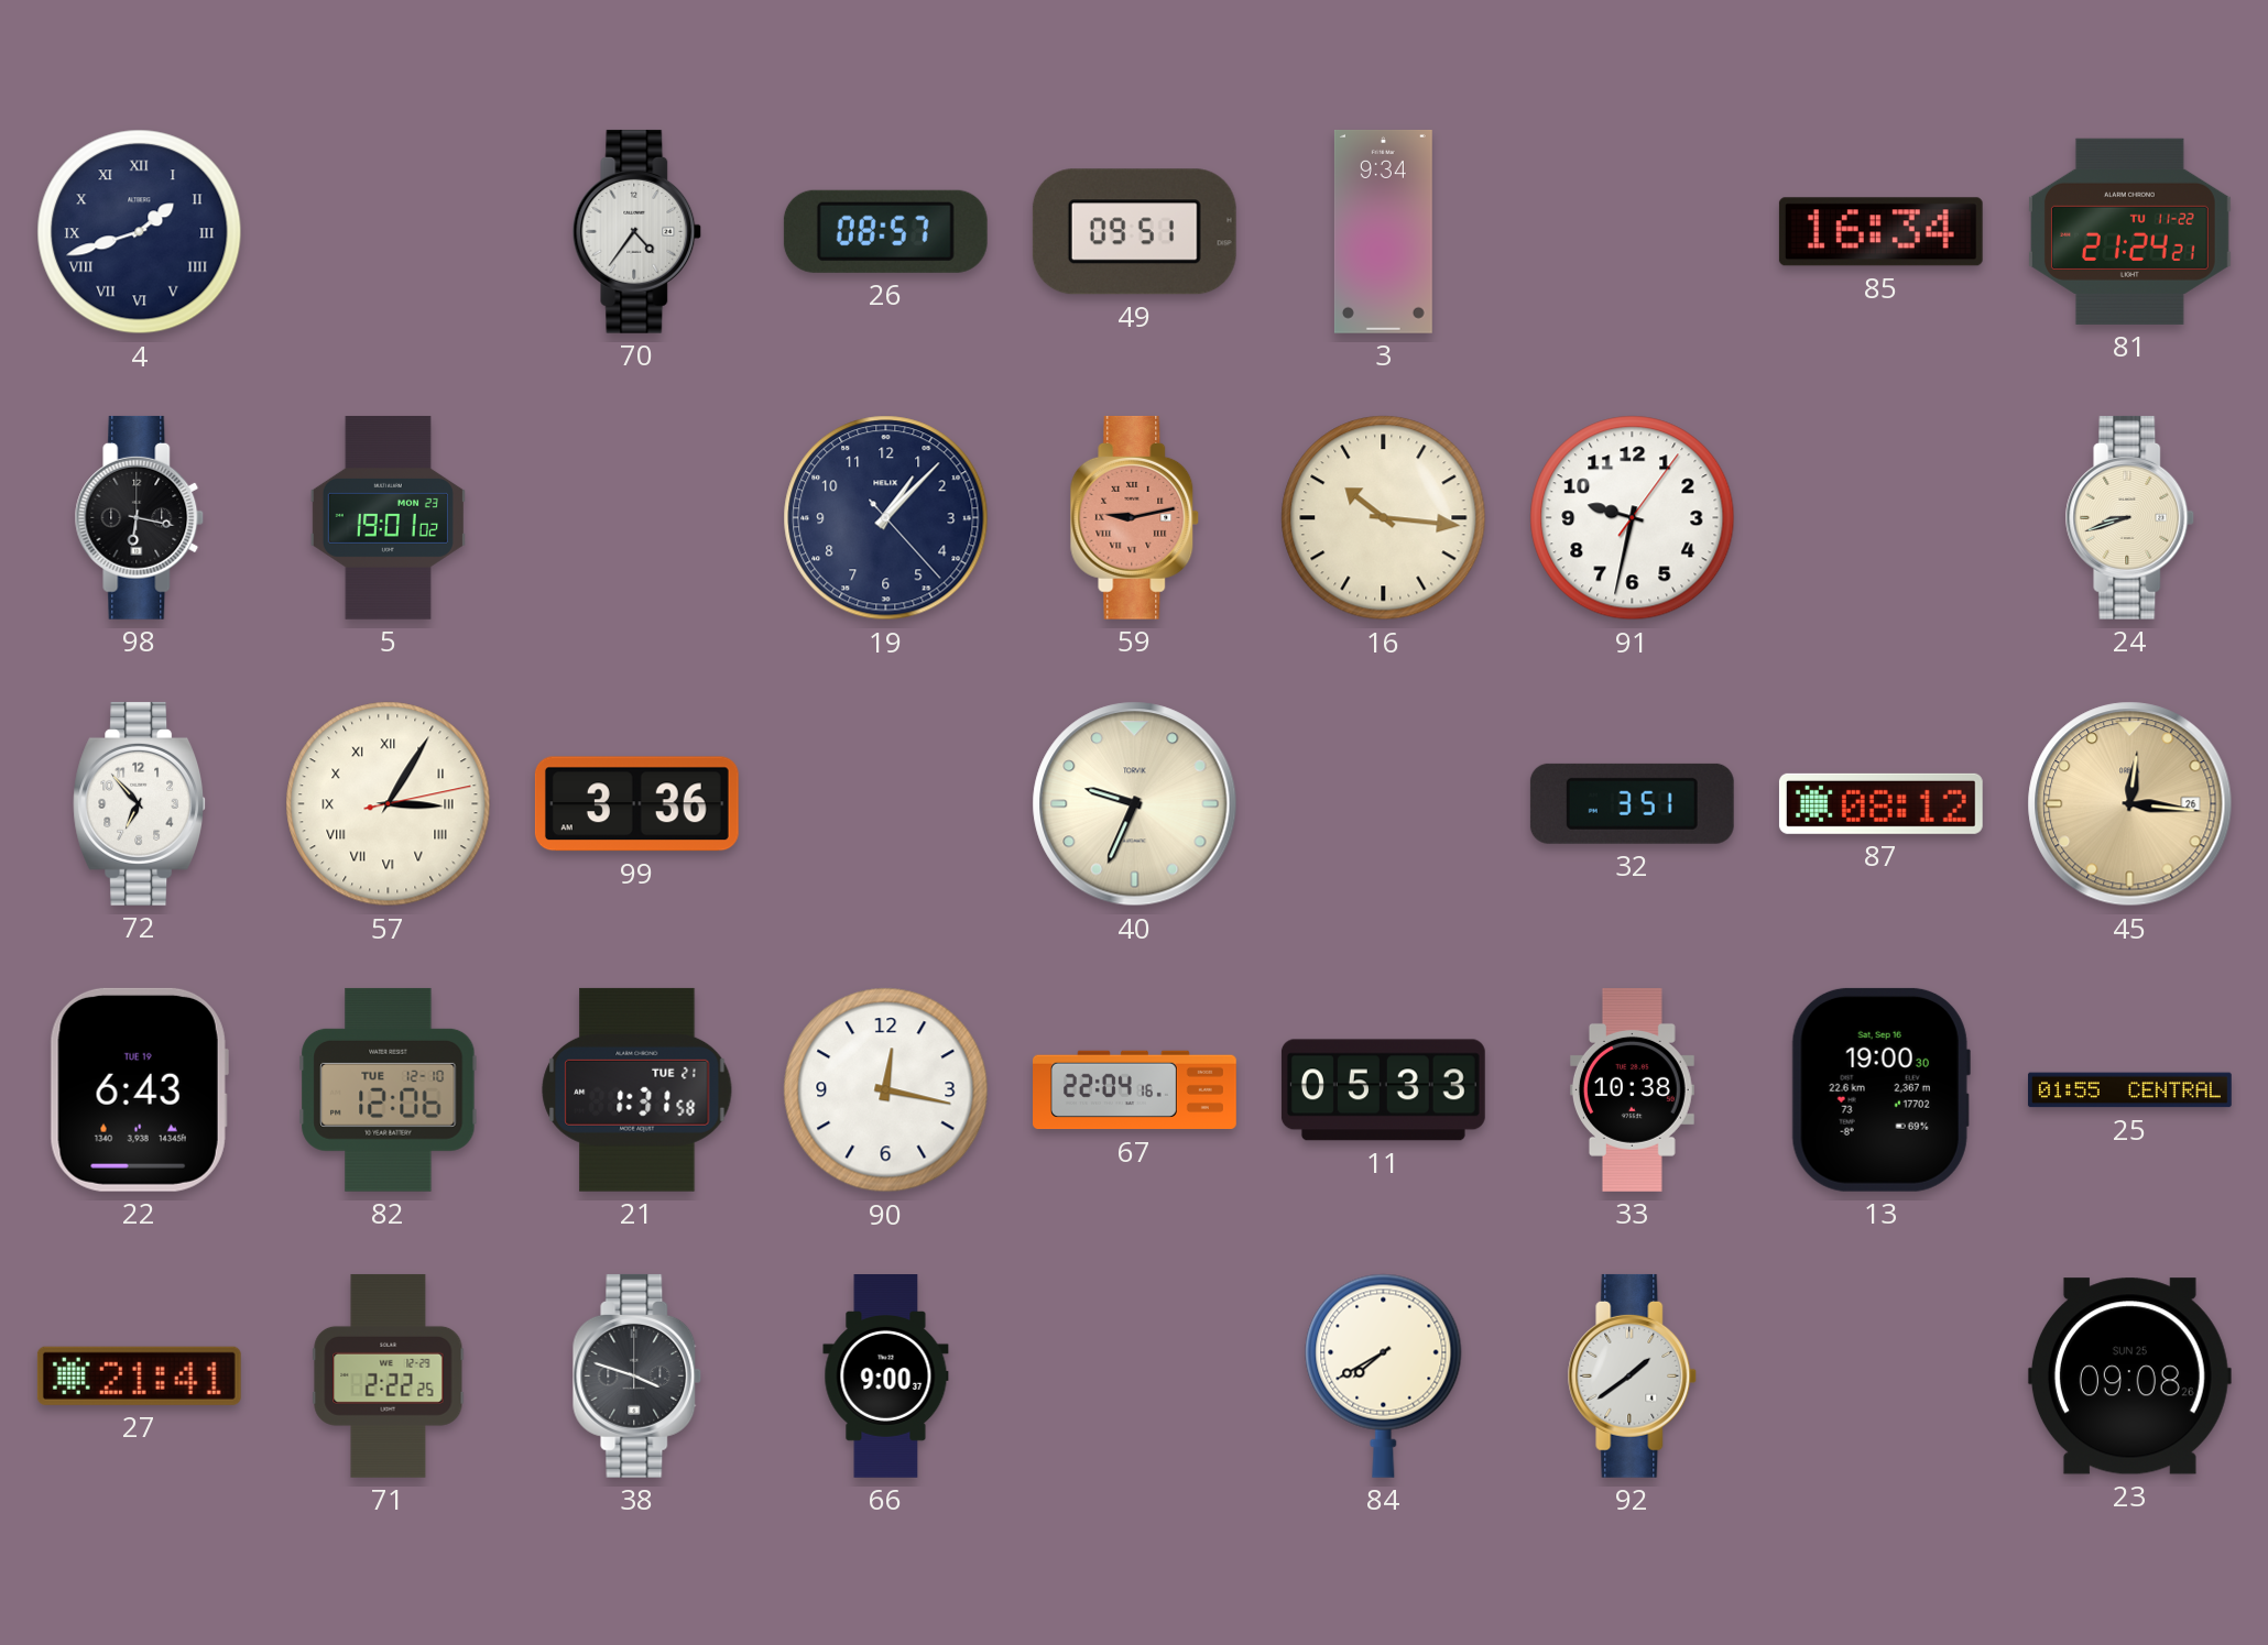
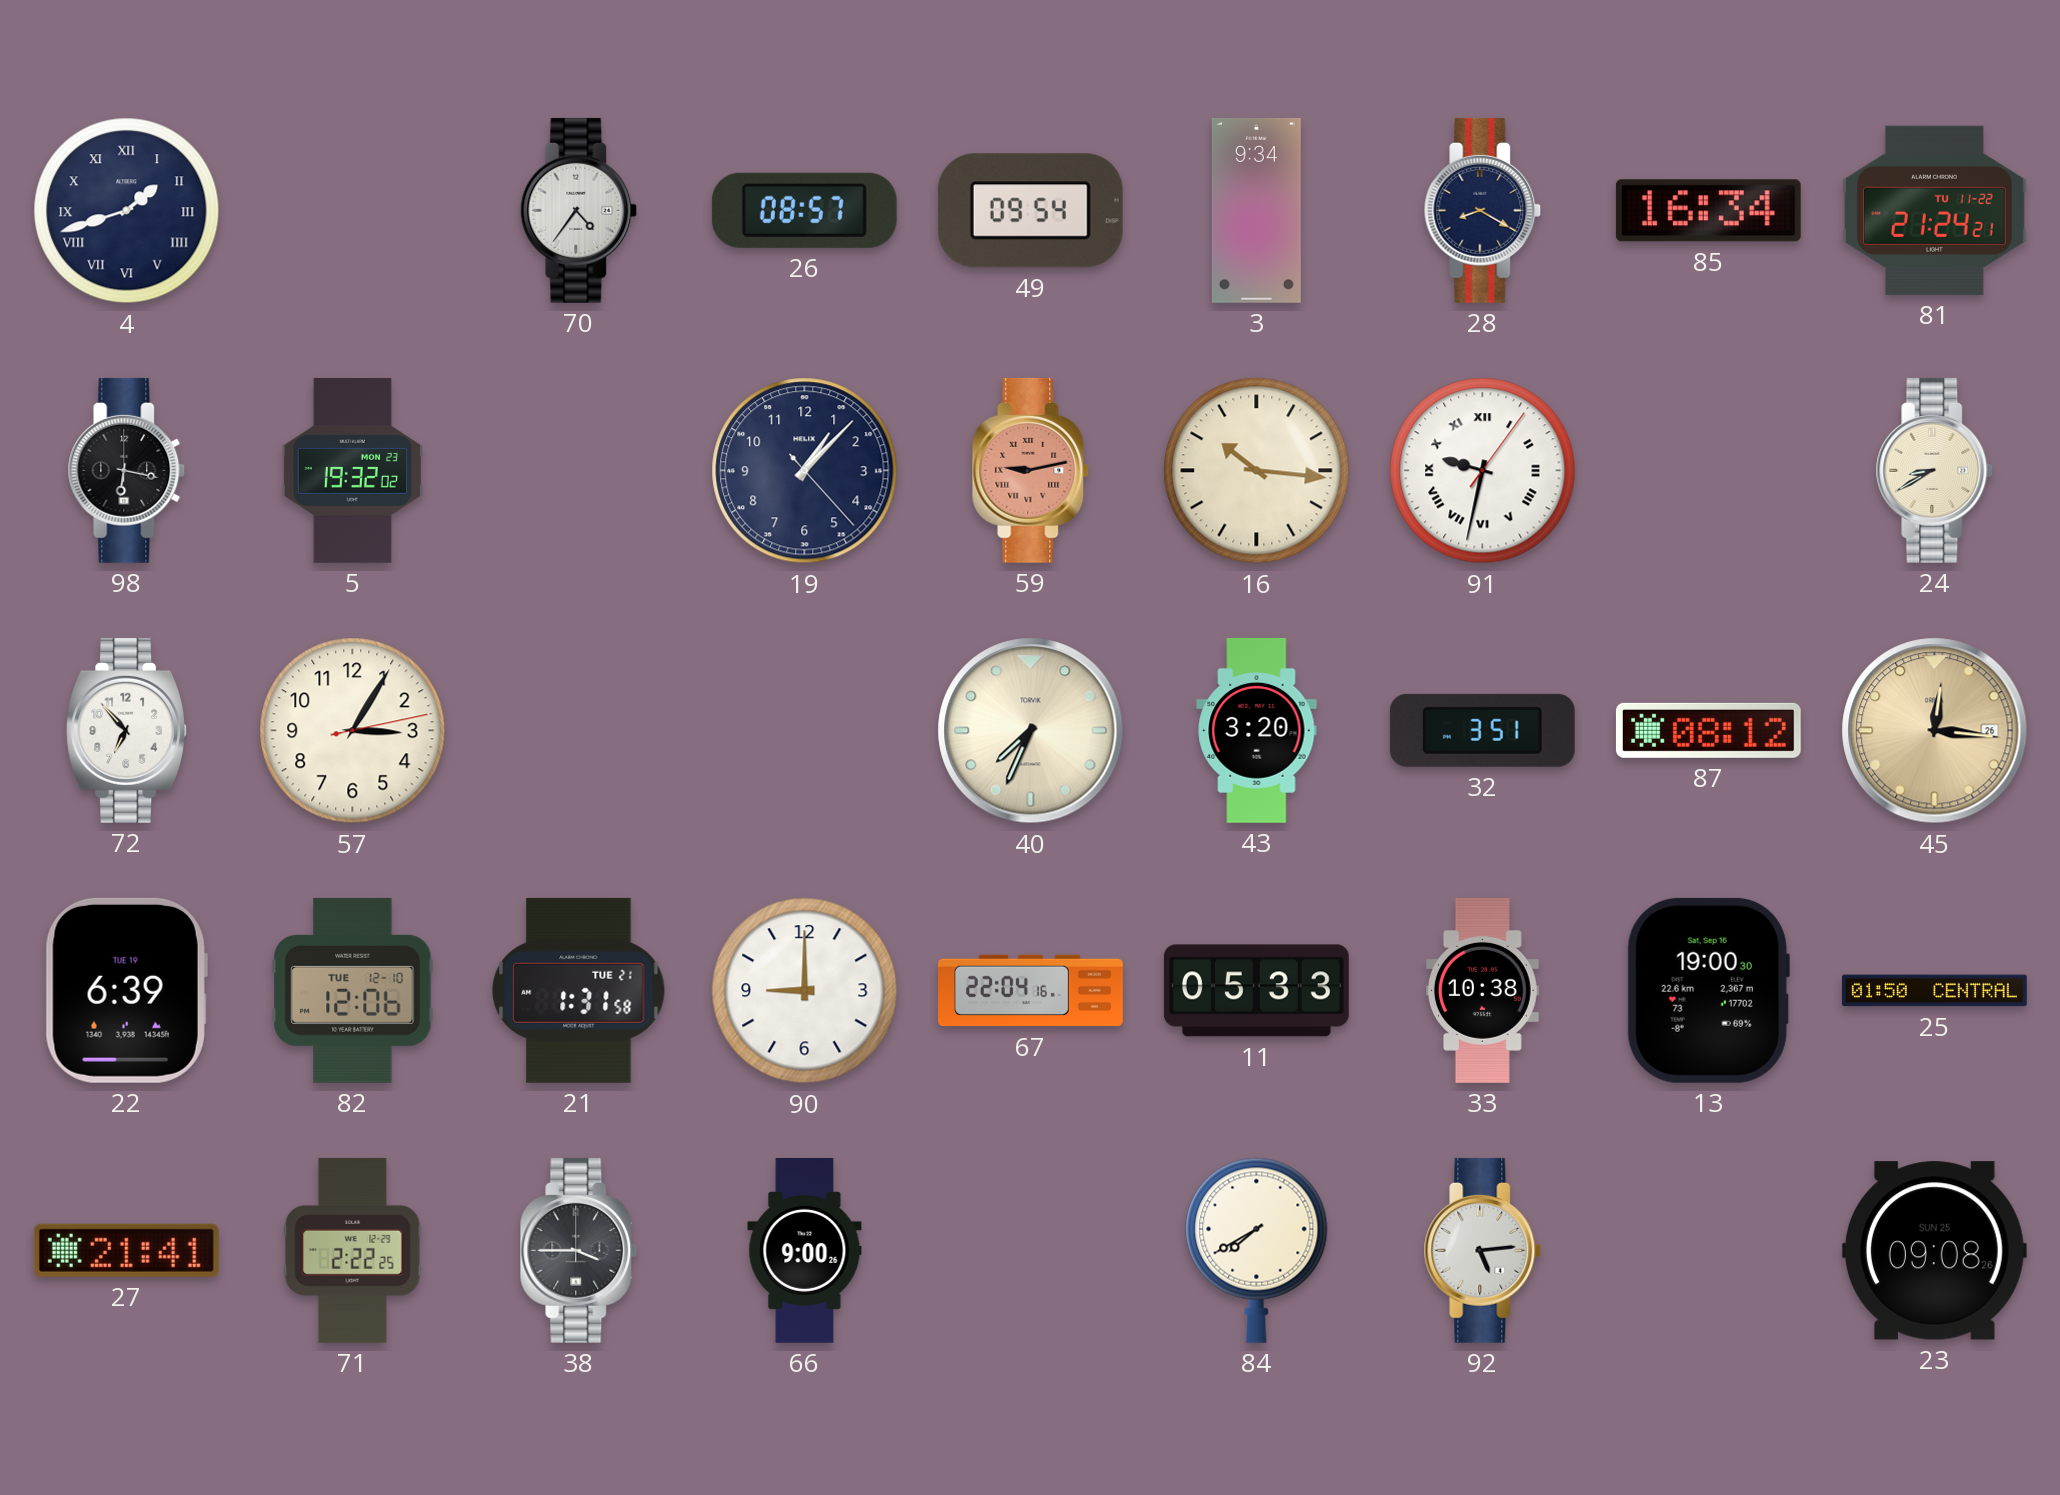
49: 09:51 -> 09:54 (1030, 211)
28: none -> 8:20 (1483, 210)
5: 19:01 -> 19:32 (352, 470)
91 numerals: Arabic -> Roman (1483, 471)
24: 8:42 -> 8:40 (1935, 470)
57 numerals: Roman -> Arabic (353, 731)
99: 3:36 -> none (636, 804)
40: 9:34 -> 7:34 (1031, 731)
43: none -> 3:20 (1257, 730)
22: 6:43 -> 6:39 (126, 990)
90: 12:17 -> 9:00 (805, 991)
25: 01:55 -> 01:50 (1934, 991)
38: 3:48 -> 3:45 (579, 1250)
66: 9:00:37 -> 9:00:26 (805, 1251)
92: 1:39 -> 5:14 (1483, 1250)
